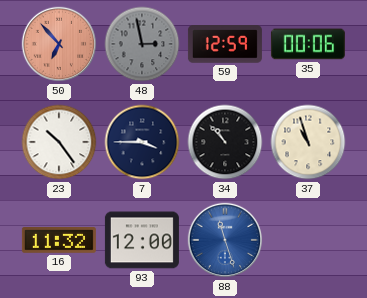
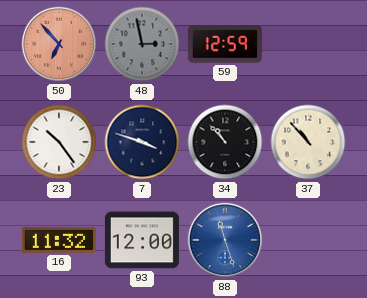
35: 00:06 -> none (308, 44)
7: 3:45 -> 3:48 (142, 142)
37: 10:57 -> 10:53 (308, 142)
